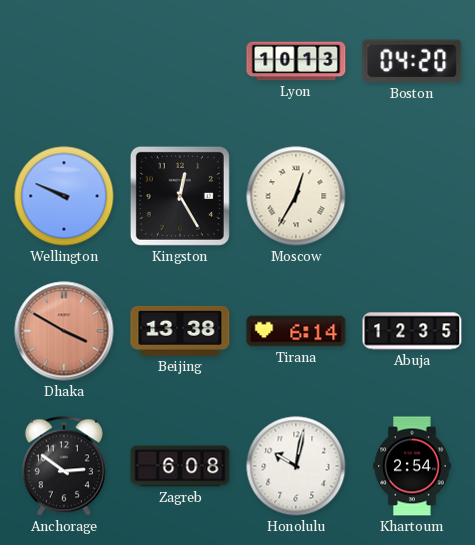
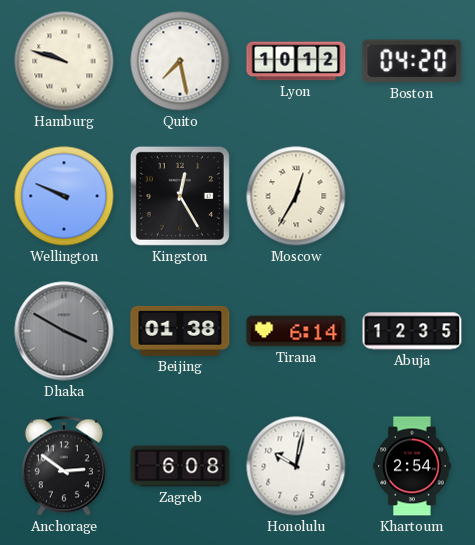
Hamburg: none -> 9:48 (64, 61)
Quito: none -> 7:28 (180, 61)
Lyon: 10:13 -> 10:12 (296, 61)
Dhaka dial: salmon -> grey (64, 331)
Beijing: 13:38 -> 01:38 (180, 331)
